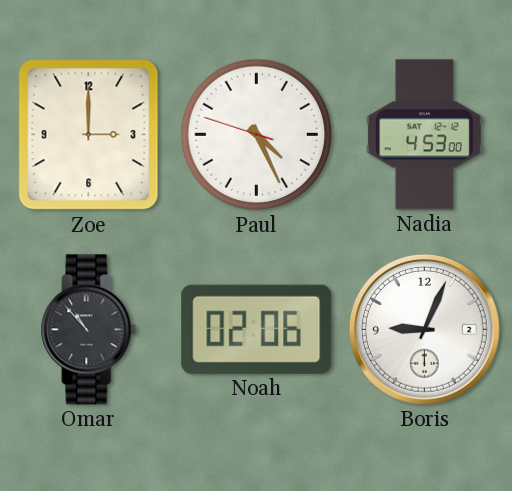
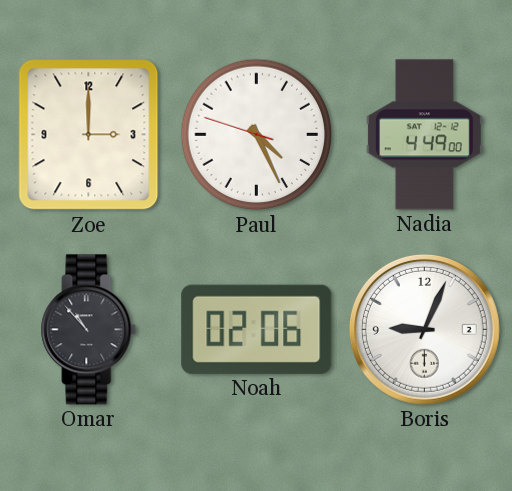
Nadia: 4:53 -> 4:49 (424, 135)
